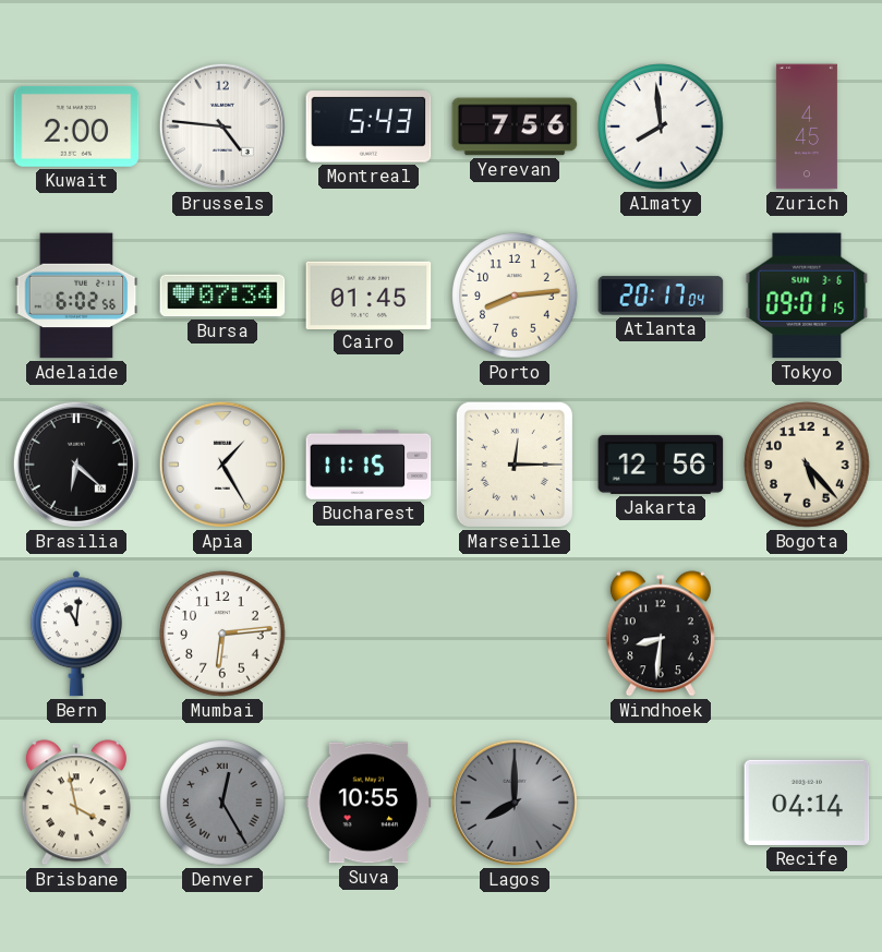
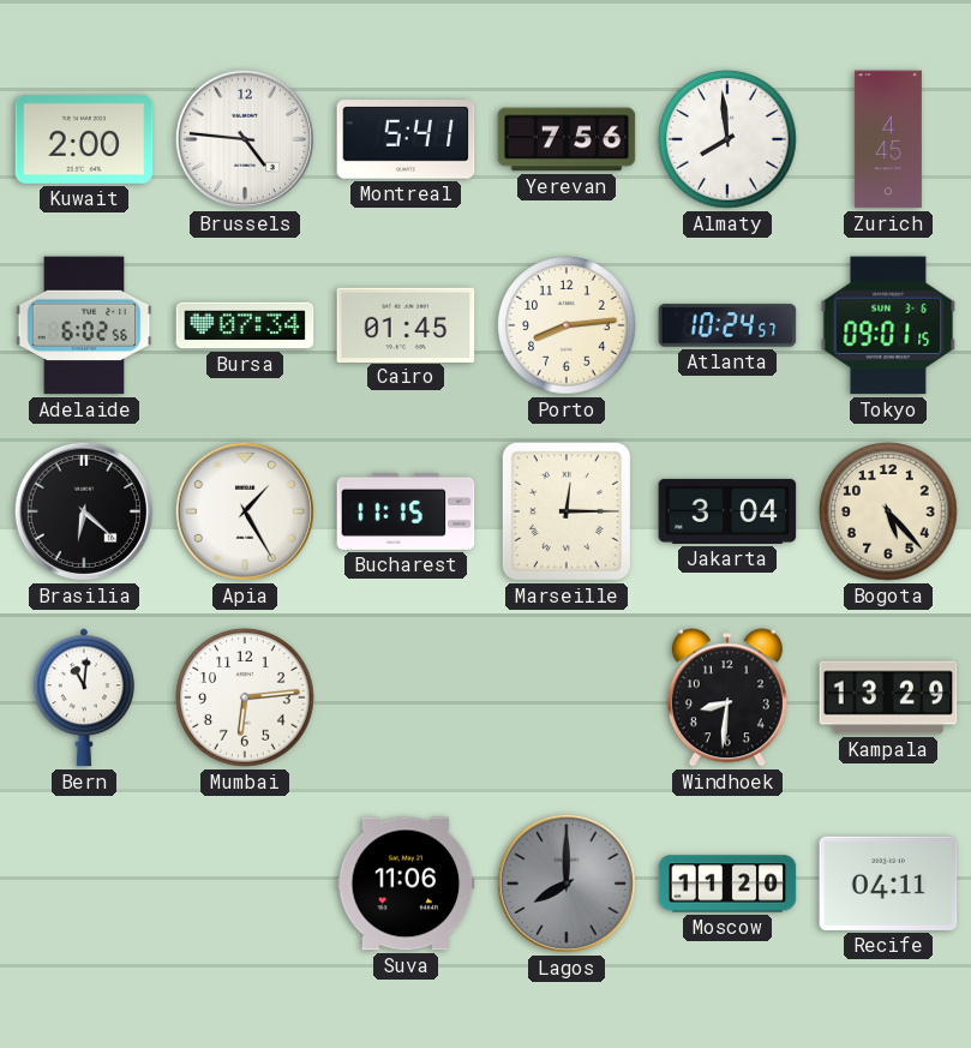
Montreal: 5:43 -> 5:41 (406, 139)
Atlanta: 20:17 -> 10:24 (727, 325)
Jakarta: 12:56 -> 3:04 (727, 511)
Kampala: none -> 13:29 (888, 697)
Brisbane: 3:58 -> none (76, 803)
Denver: 12:25 -> none (222, 803)
Suva: 10:55 -> 11:06 (406, 884)
Moscow: none -> 11:20 (727, 884)
Recife: 04:14 -> 04:11 (888, 884)
